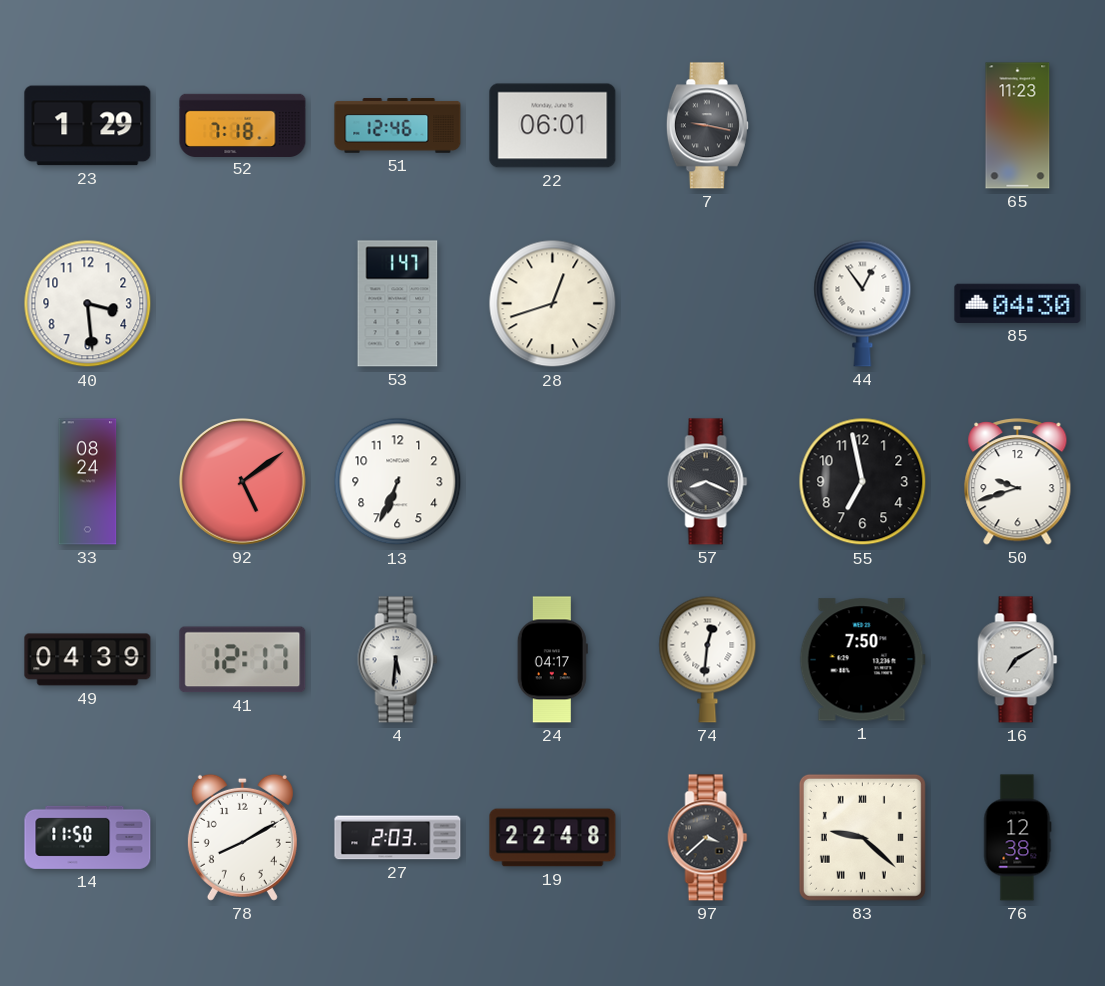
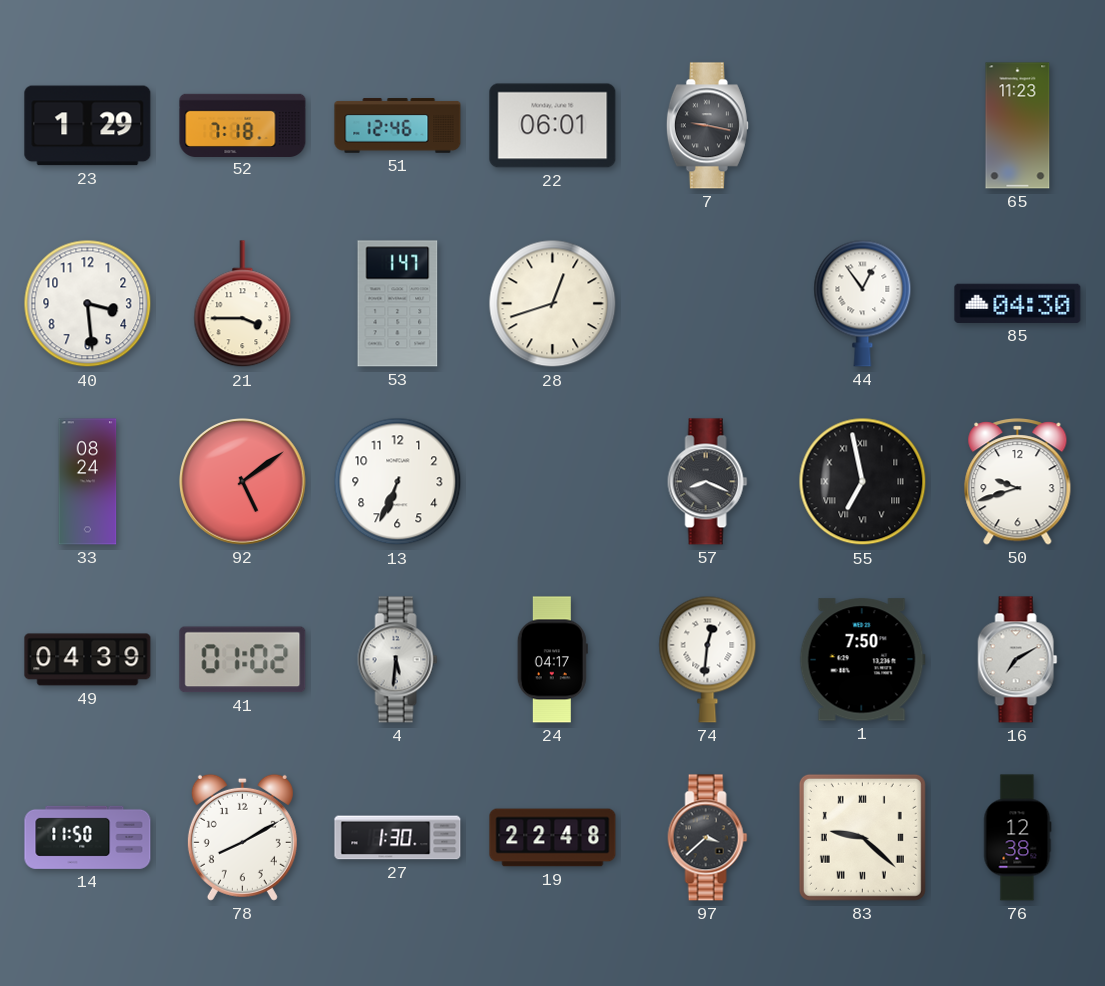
21: none -> 3:45 (243, 304)
55 numerals: Arabic -> Roman (863, 482)
41: 12:17 -> 01:02 (243, 660)
27: 2:03 -> 1:30 (398, 838)
